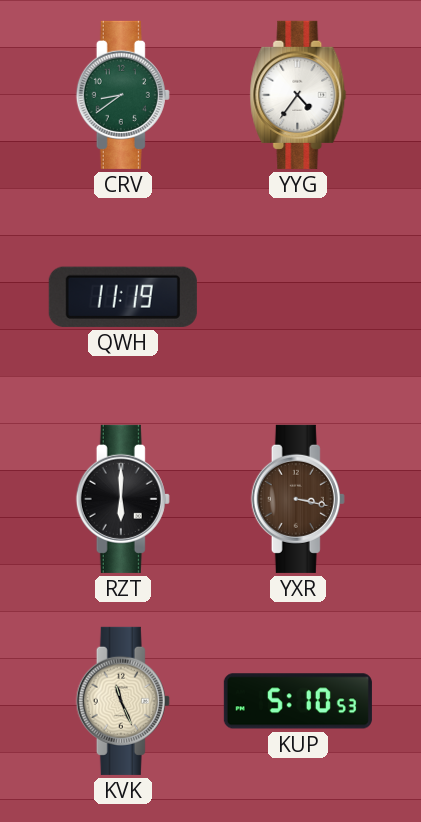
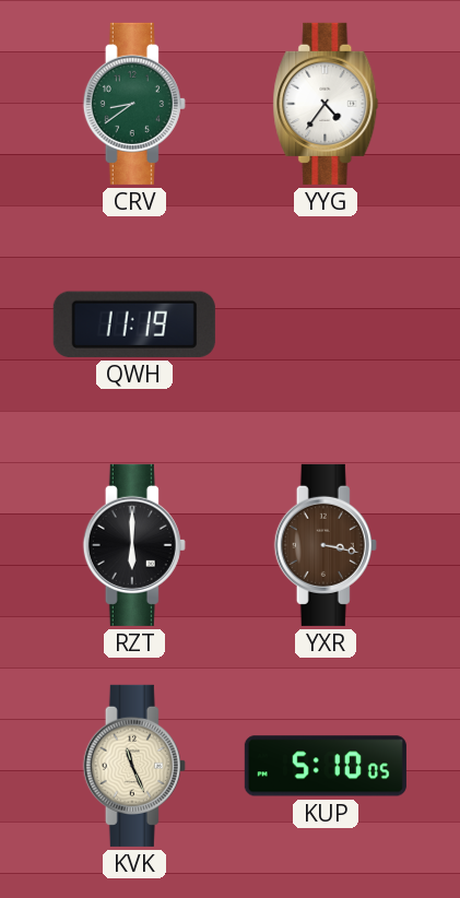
KUP: 5:10:53 -> 5:10:05 (326, 766)
